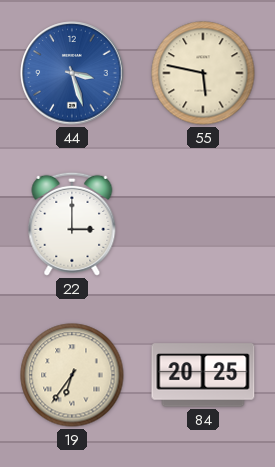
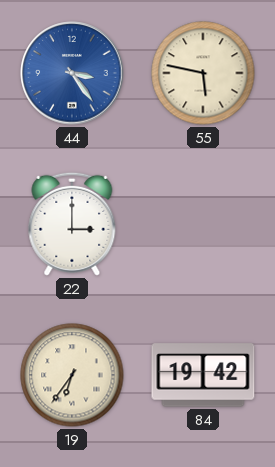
44: 3:27 -> 3:24 (72, 73)
84: 20:25 -> 19:42 (203, 375)
